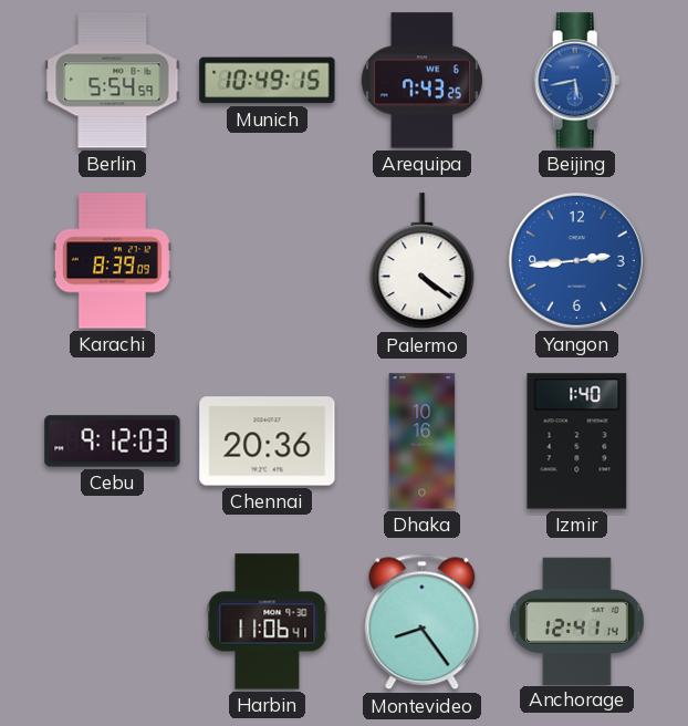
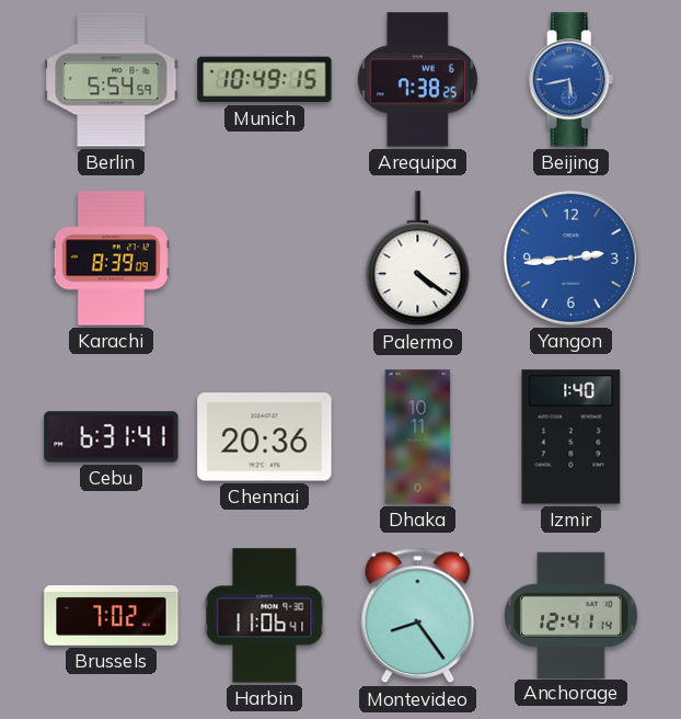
Arequipa: 7:43 -> 7:38 (417, 80)
Cebu: 9:12 -> 6:31 (112, 437)
Dhaka: 10:16 -> 10:11 (418, 437)
Brussels: none -> 7:02 (112, 615)
